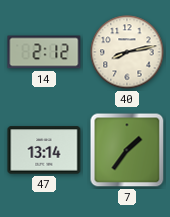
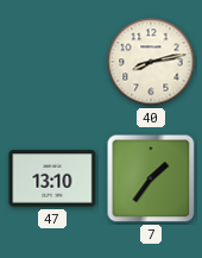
14: 2:12 -> none (44, 52)
47: 13:14 -> 13:10 (52, 178)
